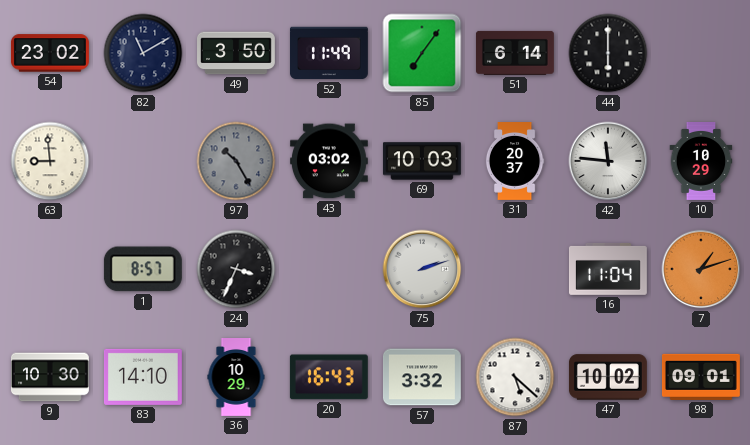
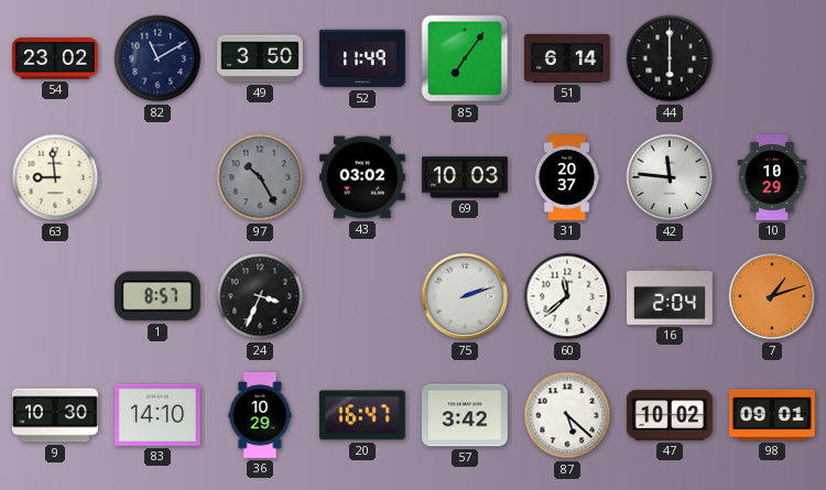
60: none -> 11:38 (567, 296)
16: 11:04 -> 2:04 (670, 297)
20: 16:43 -> 16:47 (362, 415)
57: 3:32 -> 3:42 (465, 415)
